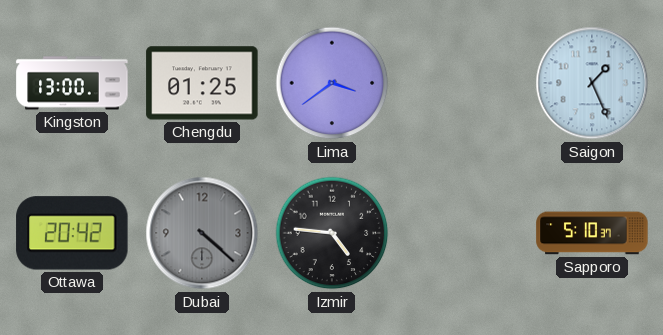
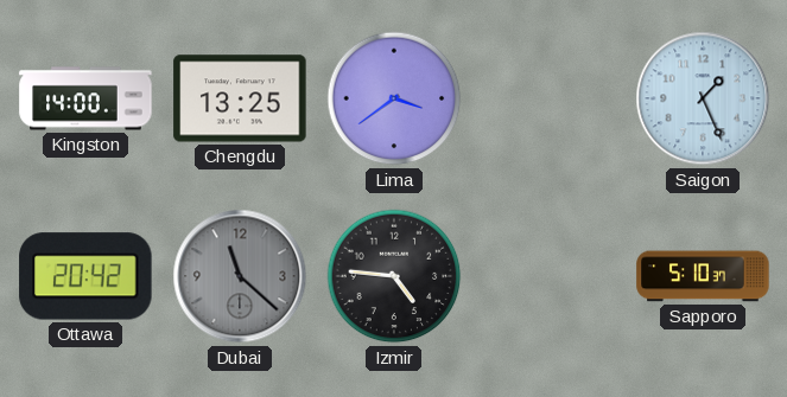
Kingston: 13:00 -> 14:00 (85, 98)
Chengdu: 01:25 -> 13:25 (240, 98)
Dubai: 4:22 -> 11:22 (240, 276)
